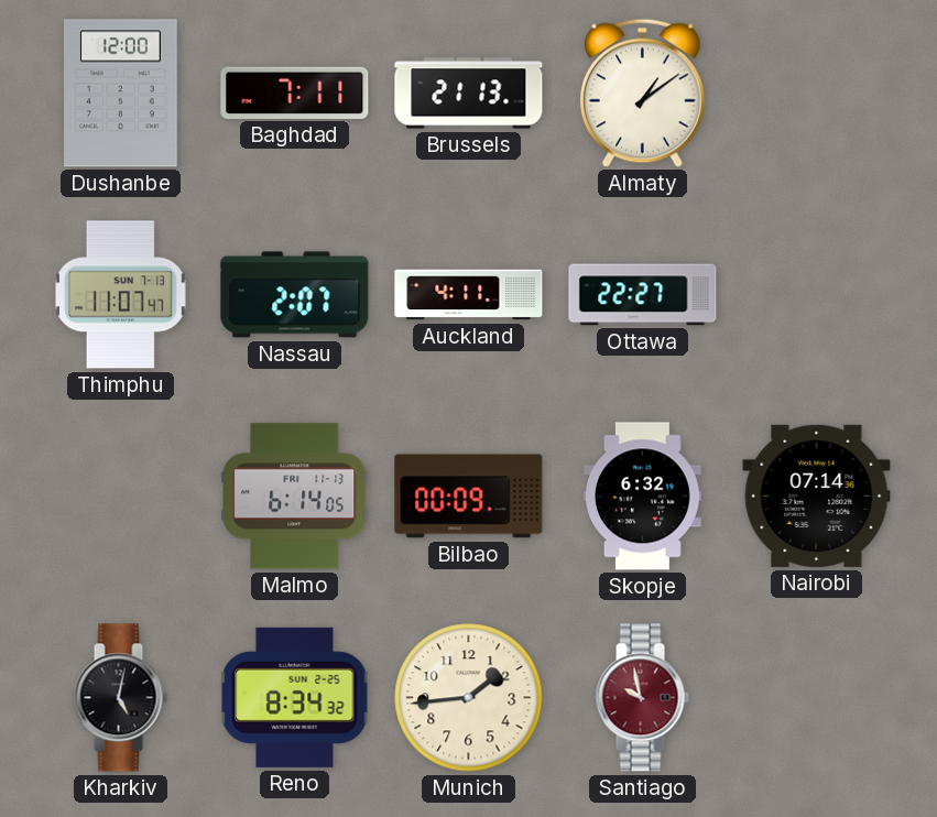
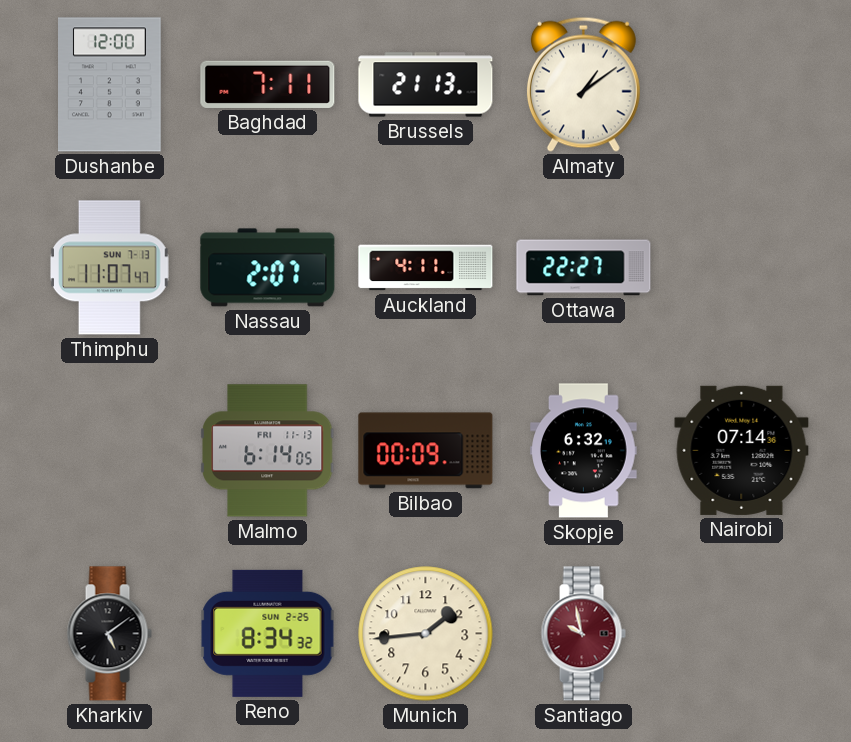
Kharkiv: 5:02 -> 5:09 (109, 634)
